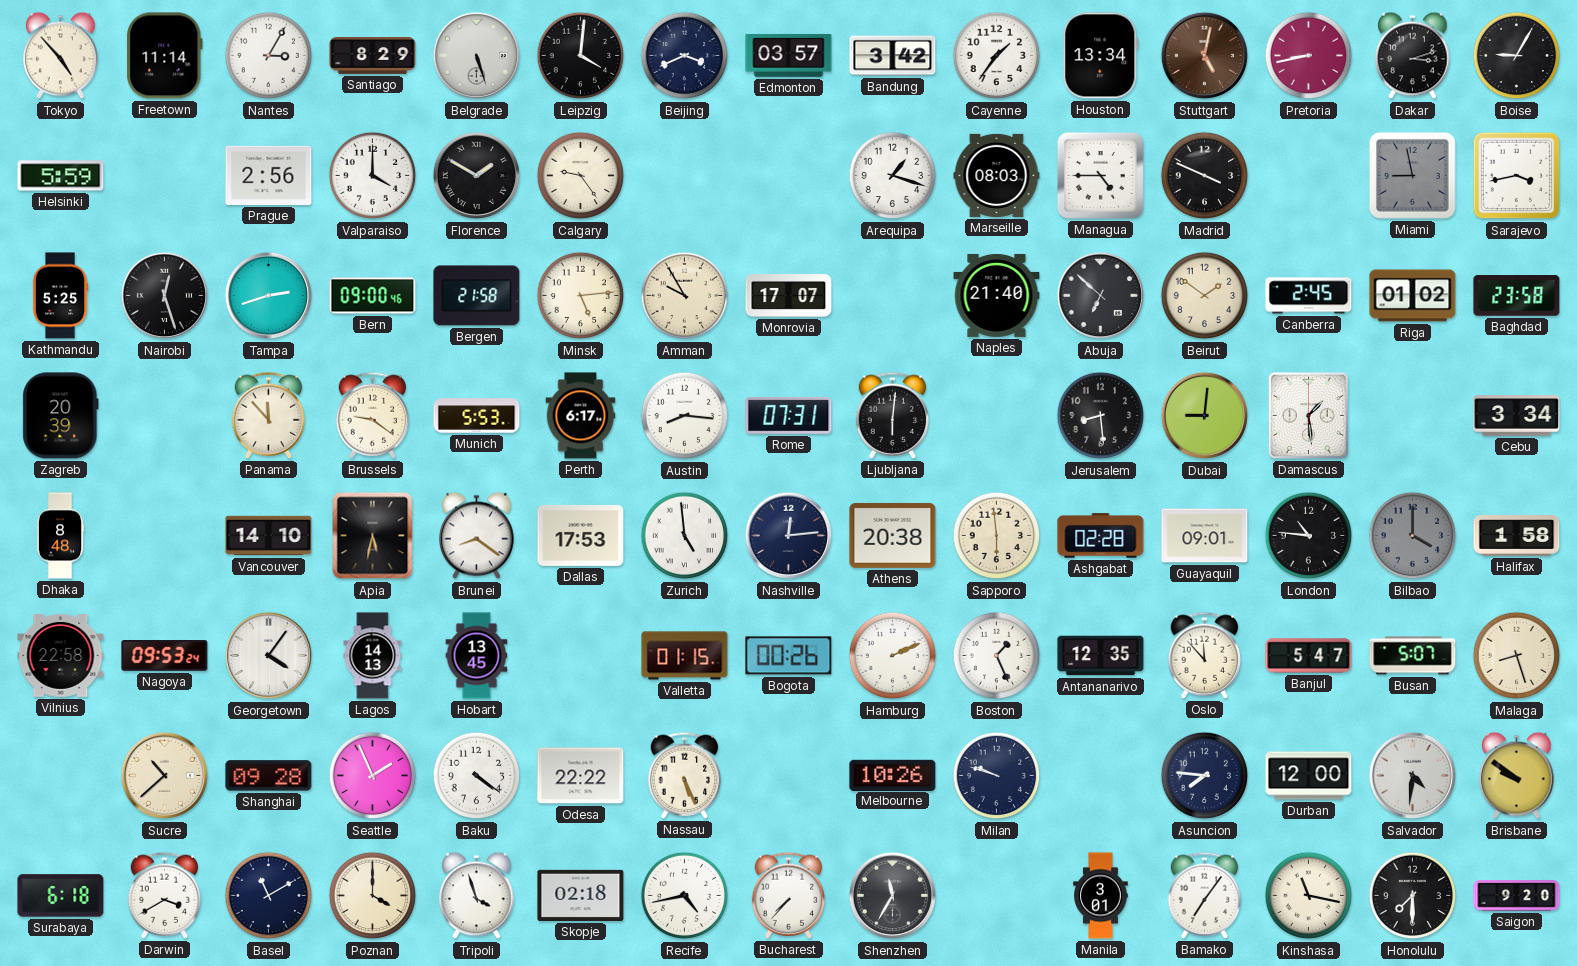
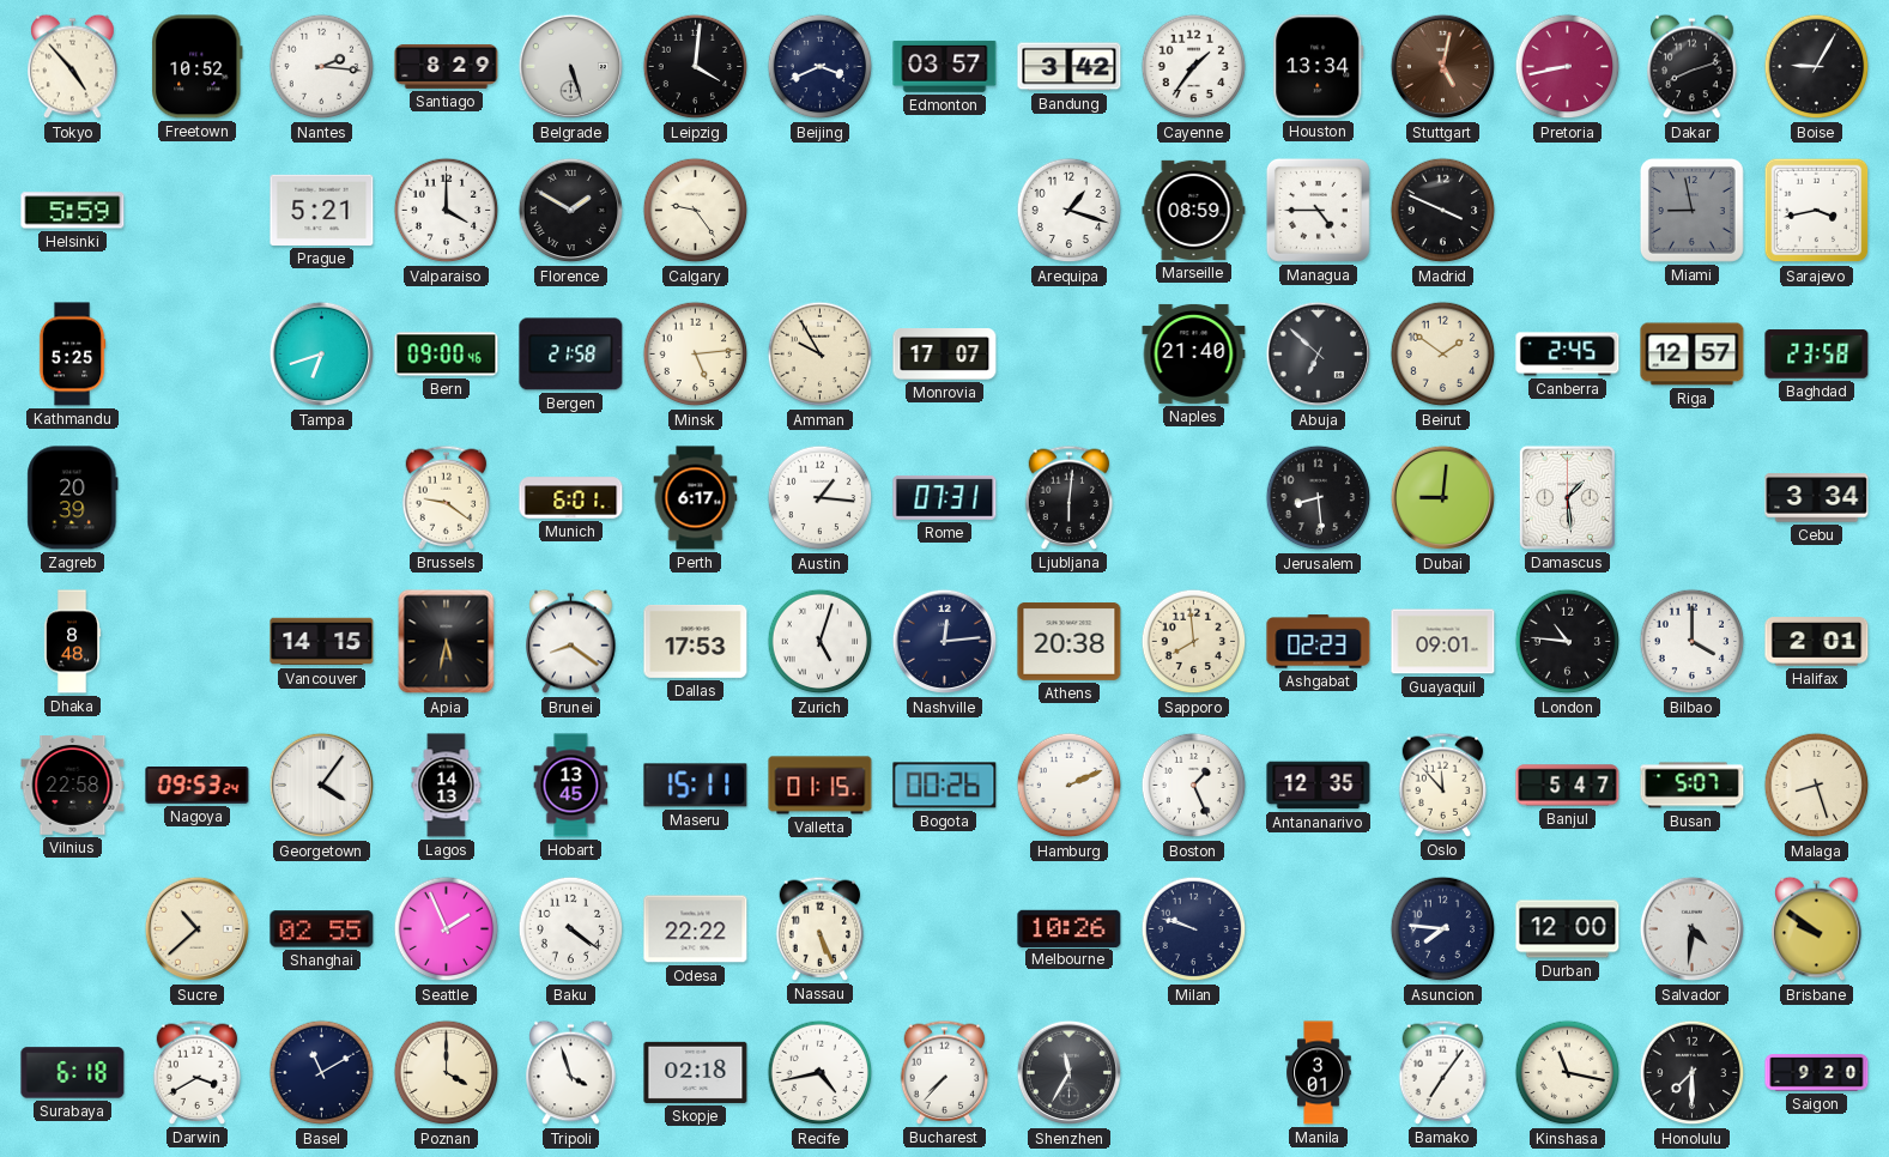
Freetown: 11:14 -> 10:52 (198, 67)
Nantes: 3:05 -> 2:16 (322, 67)
Dakar: 3:12 -> 8:12 (1693, 67)
Prague: 2:56 -> 5:21 (322, 210)
Marseille: 08:03 -> 08:59 (1194, 210)
Nairobi: 12:27 -> none (165, 296)
Tampa: 2:42 -> 6:42 (322, 355)
Riga: 01:02 -> 12:57 (1693, 355)
Panama: 11:53 -> none (269, 415)
Munich: 5:53 -> 6:01 (571, 498)
Austin: 8:16 -> 1:16 (821, 498)
Vancouver: 14:10 -> 14:15 (322, 642)
Zurich: 4:59 -> 5:03 (821, 642)
Sapporo: 5:59 -> 7:59 (1194, 642)
Ashgabat: 02:28 -> 02:23 (1319, 642)
Bilbao dial: grey -> white (1693, 642)
Halifax: 1:58 -> 2:01 (1817, 642)
Maseru: none -> 15:11 (696, 786)
Shanghai: 09:28 -> 02:55 (322, 929)
